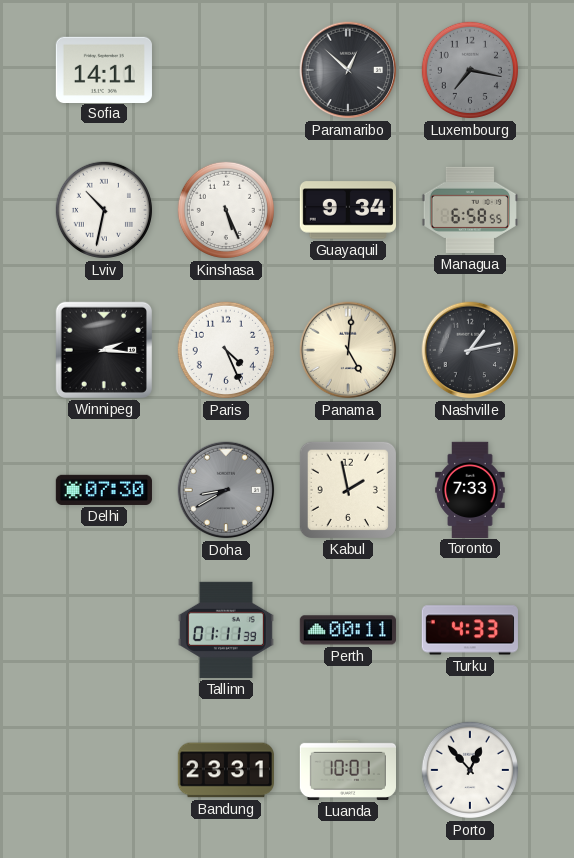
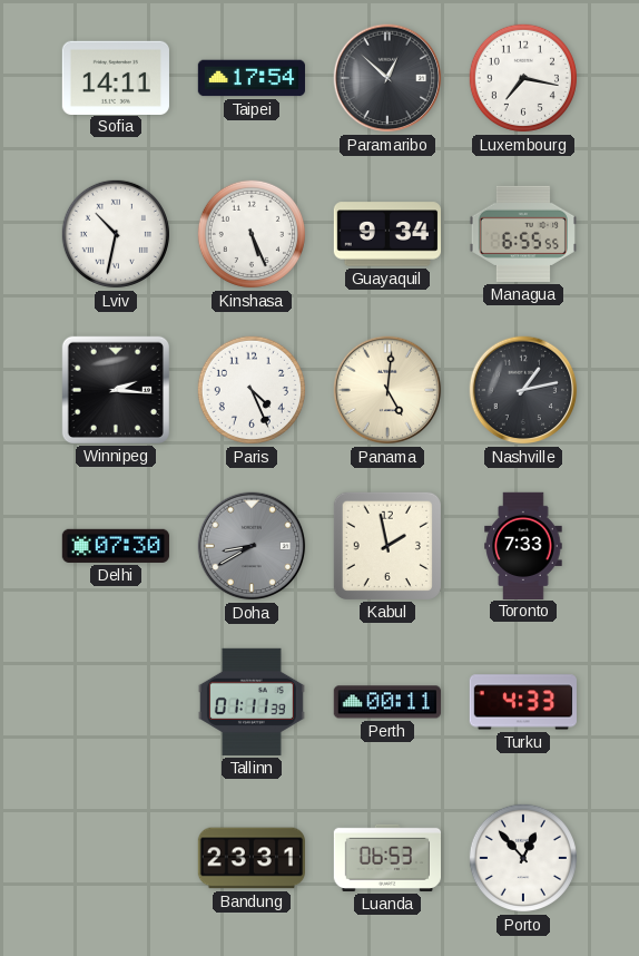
Taipei: none -> 17:54 (250, 78)
Luxembourg dial: grey -> white (523, 78)
Managua: 6:58 -> 6:55 (523, 234)
Luanda: 10:01 -> 06:53 (386, 858)
